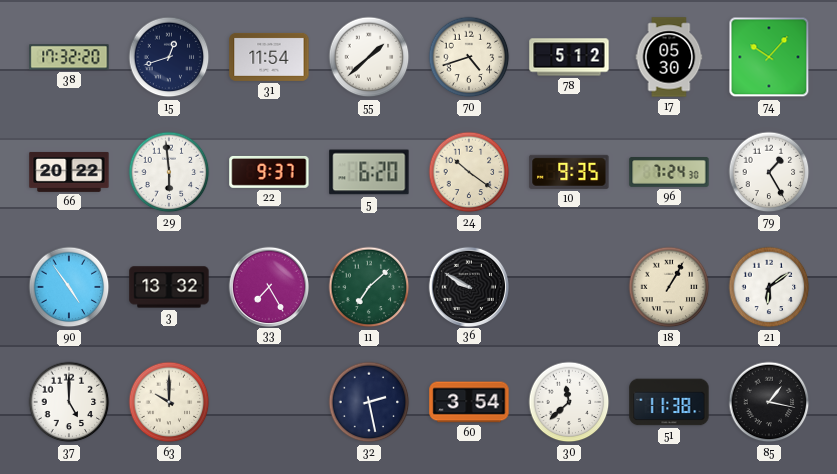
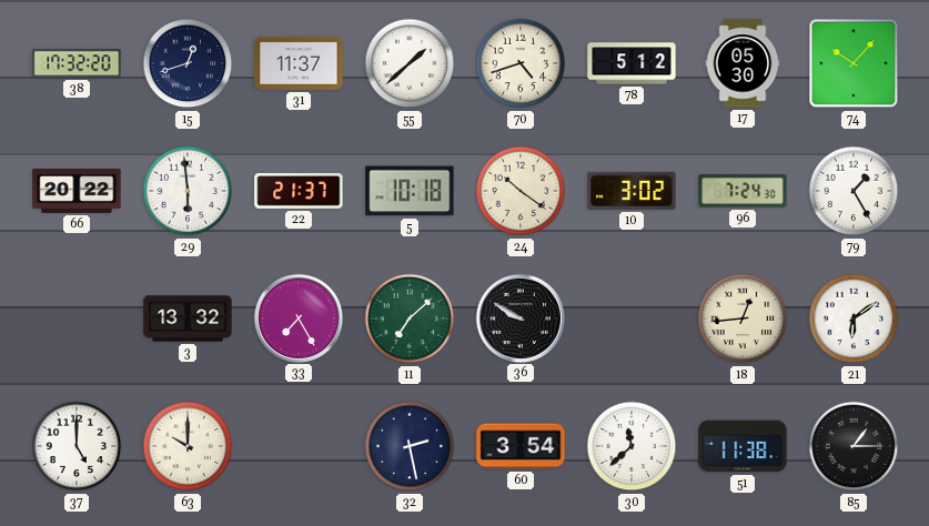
31: 11:54 -> 11:37 (299, 63)
22: 9:37 -> 21:37 (299, 191)
5: 6:20 -> 10:18 (410, 191)
10: 9:35 -> 3:02 (632, 191)
90: 4:54 -> none (69, 287)
18: 1:05 -> 12:44 (743, 318)
85: 1:17 -> 1:15 (854, 446)
